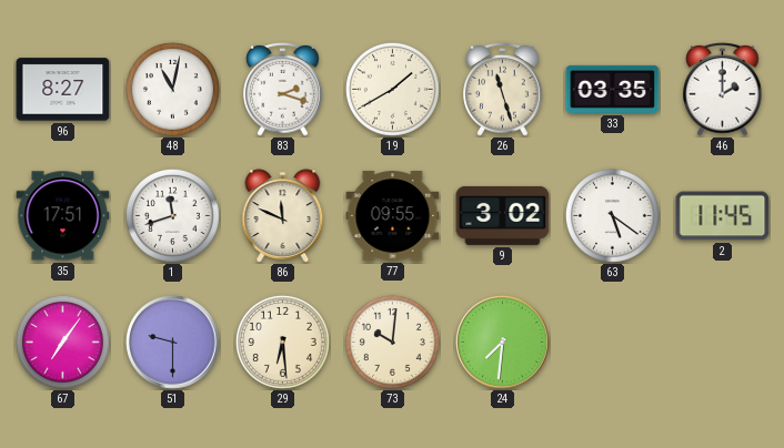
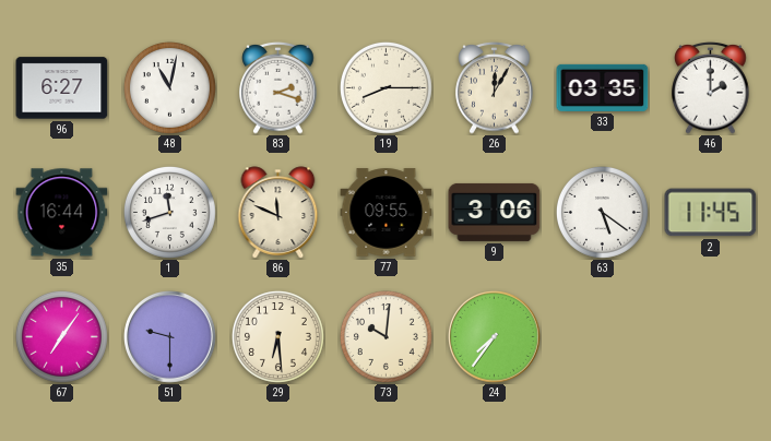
96: 8:27 -> 6:27 (62, 88)
19: 1:40 -> 8:15 (385, 87)
26: 11:27 -> 12:05 (495, 87)
35: 17:51 -> 16:44 (62, 213)
9: 3:02 -> 3:06 (495, 212)
24: 7:31 -> 7:36 (495, 337)
